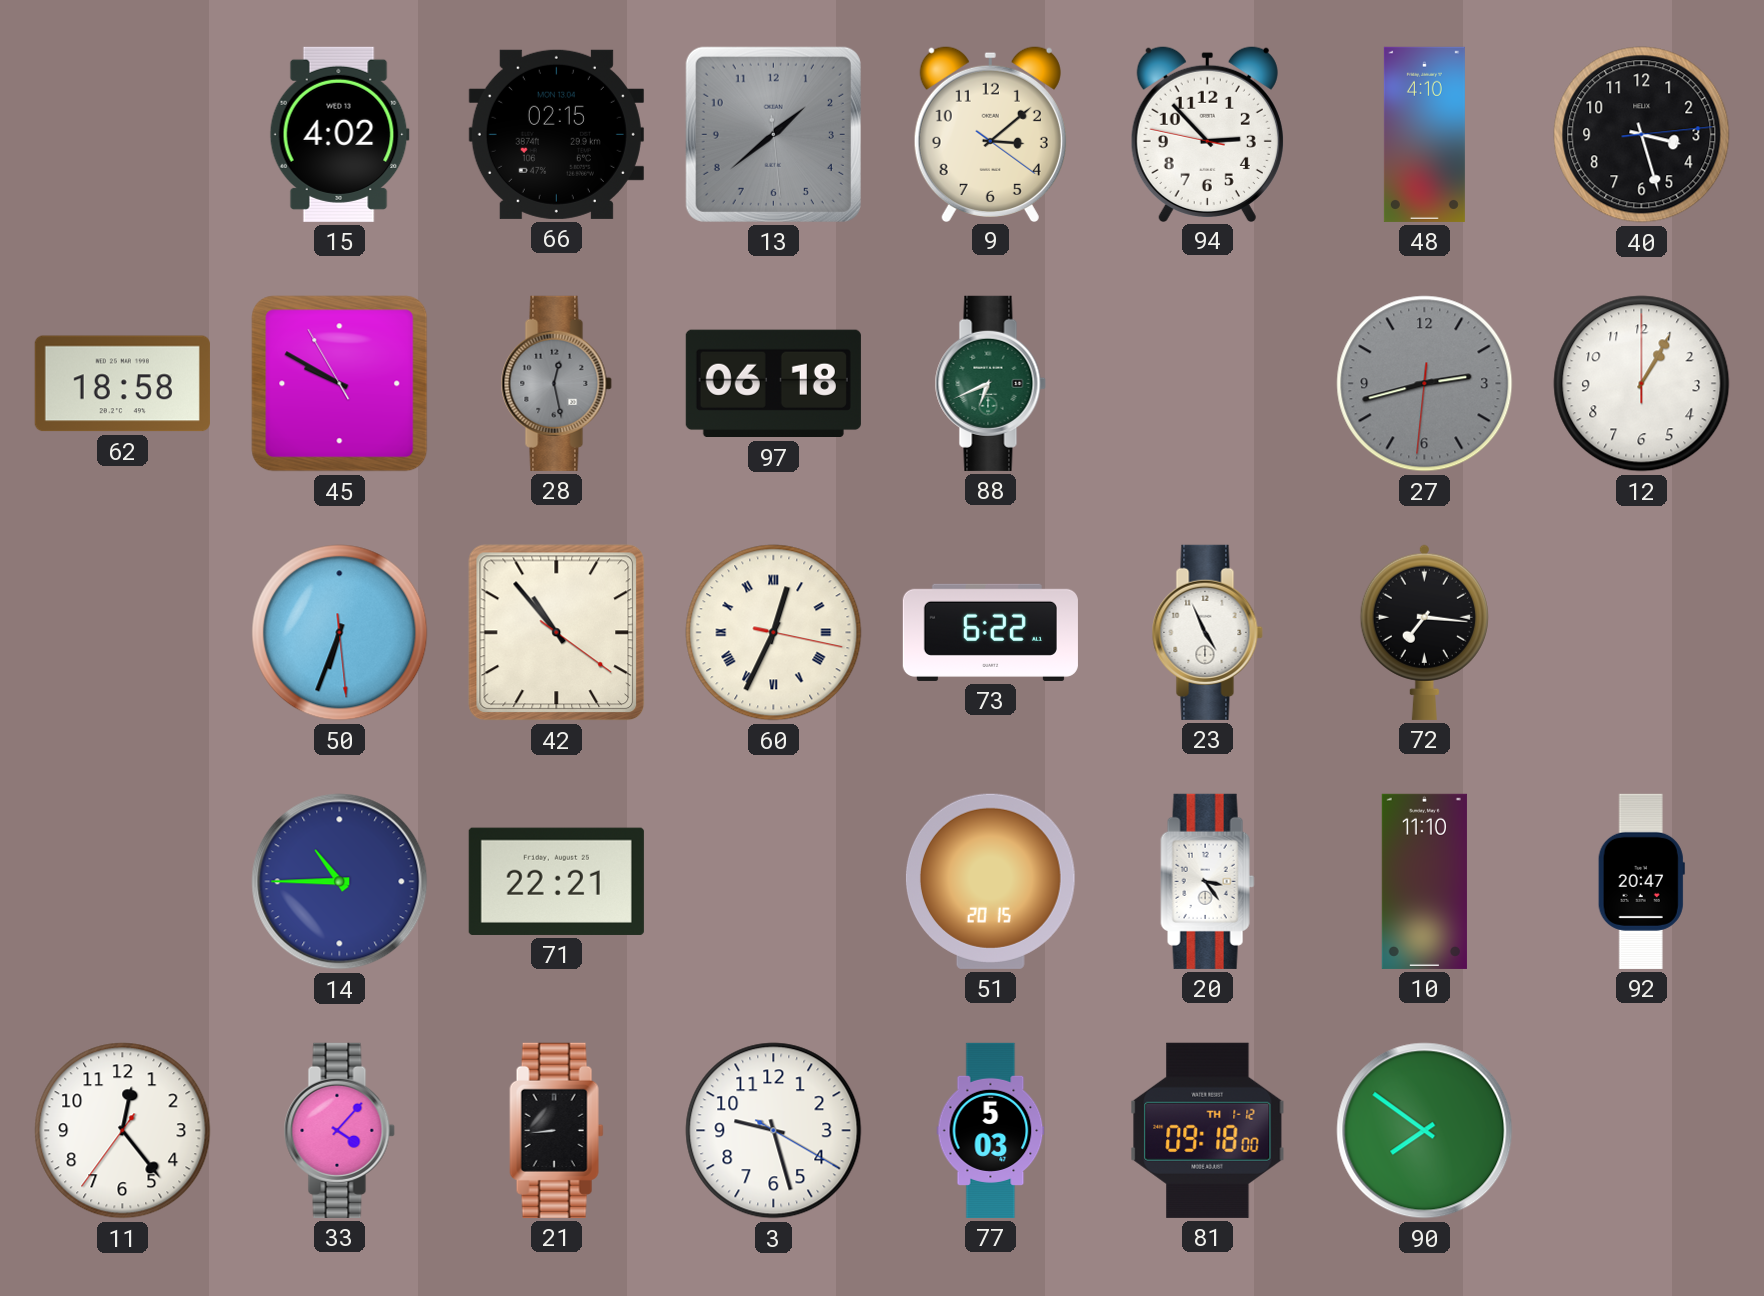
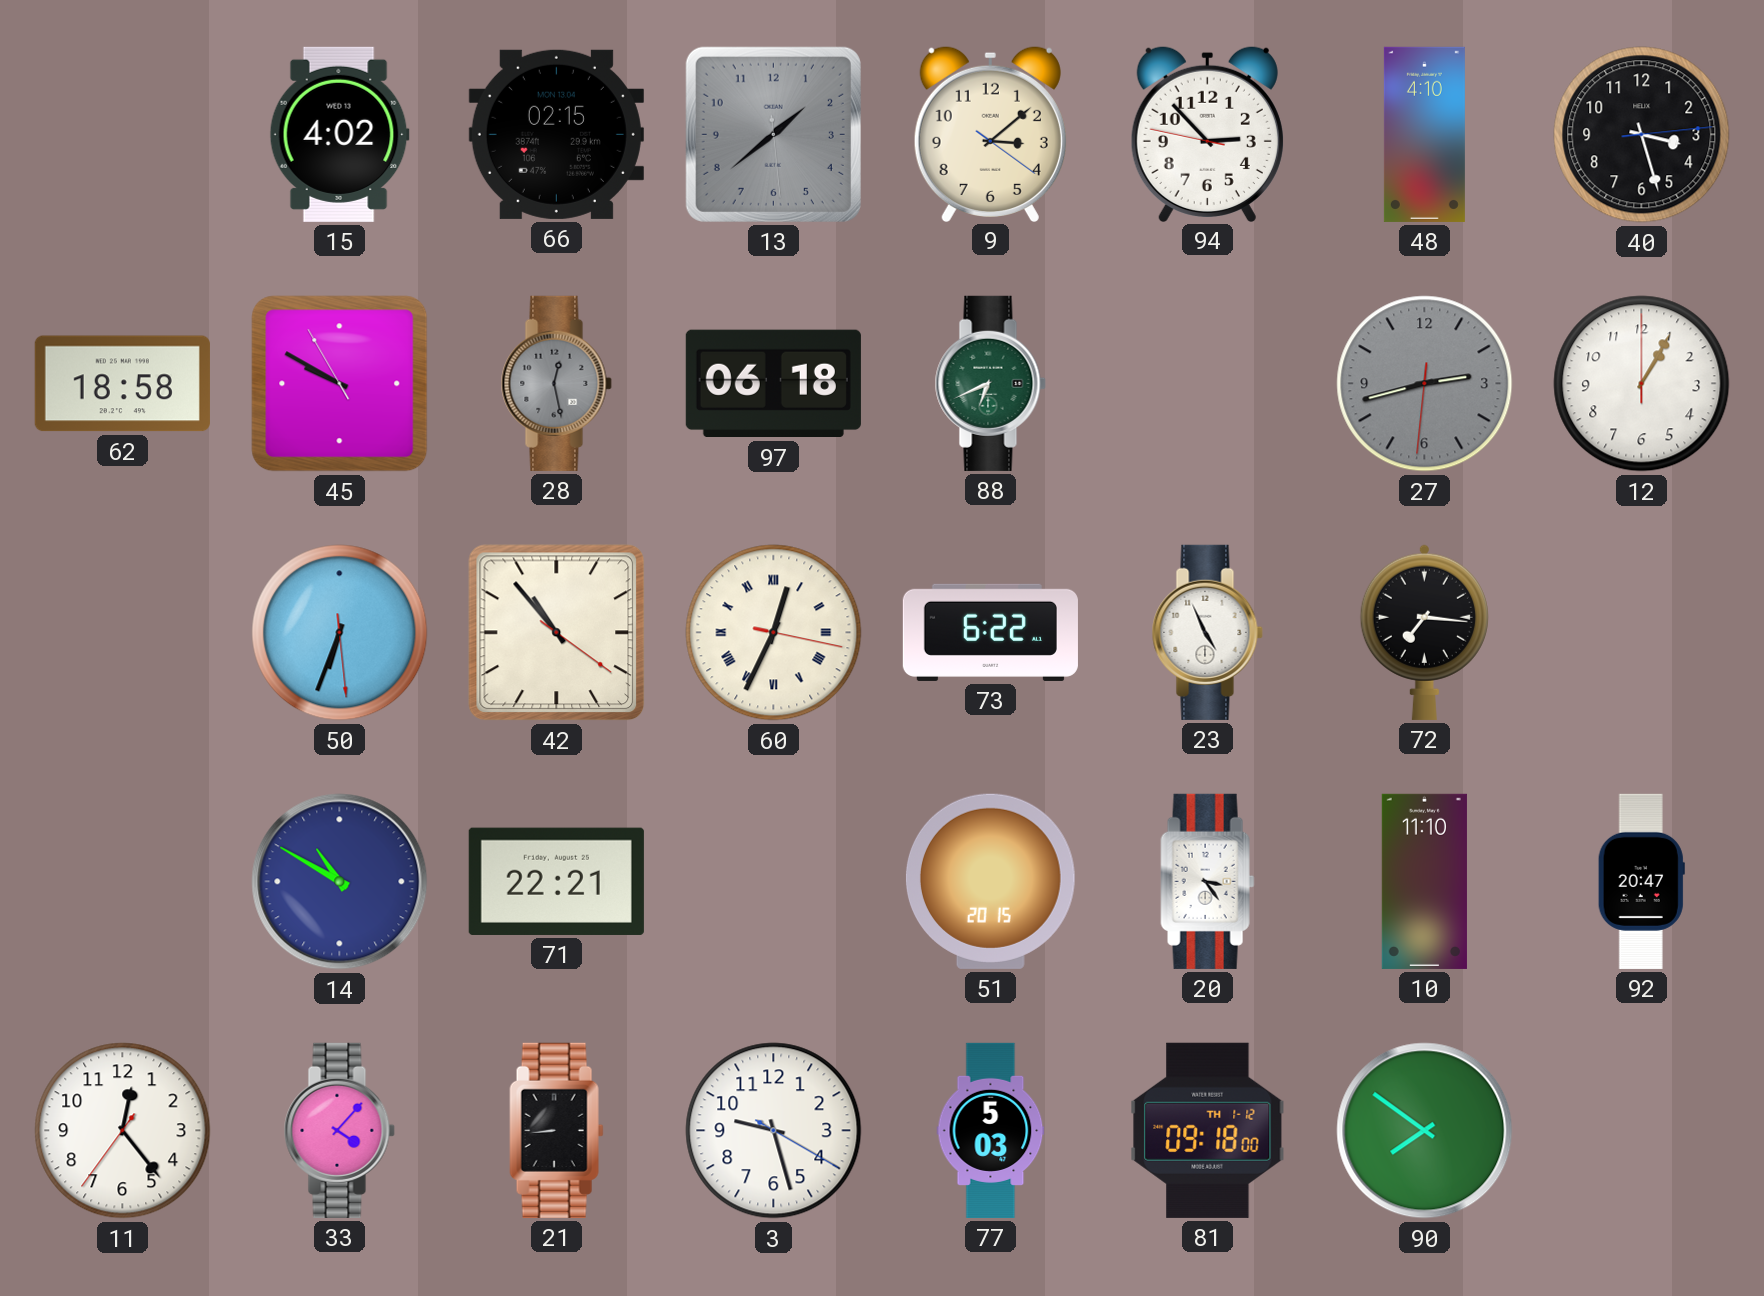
14: 10:45 -> 10:50 (340, 882)
